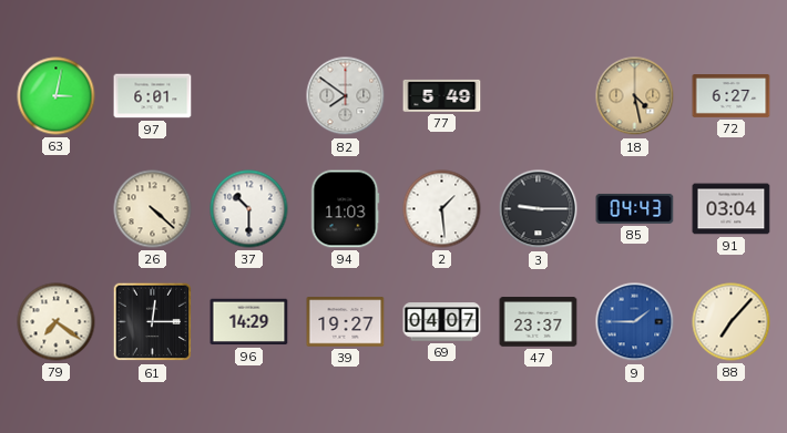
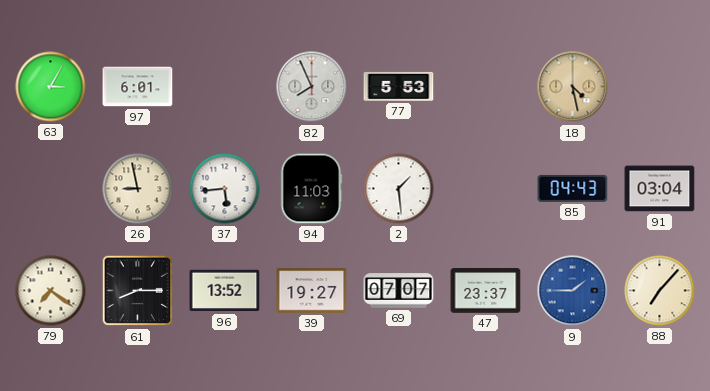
63: 3:02 -> 3:05 (51, 87)
82: 7:51 -> 7:56 (312, 87)
77: 5:49 -> 5:53 (399, 86)
72: 6:27 -> none (732, 96)
26: 4:22 -> 8:58 (138, 189)
37: 10:30 -> 5:44 (225, 189)
3: 9:15 -> none (539, 209)
61: 12:15 -> 8:15 (138, 291)
96: 14:29 -> 13:52 (225, 291)
69: 04:07 -> 07:07 (399, 291)
